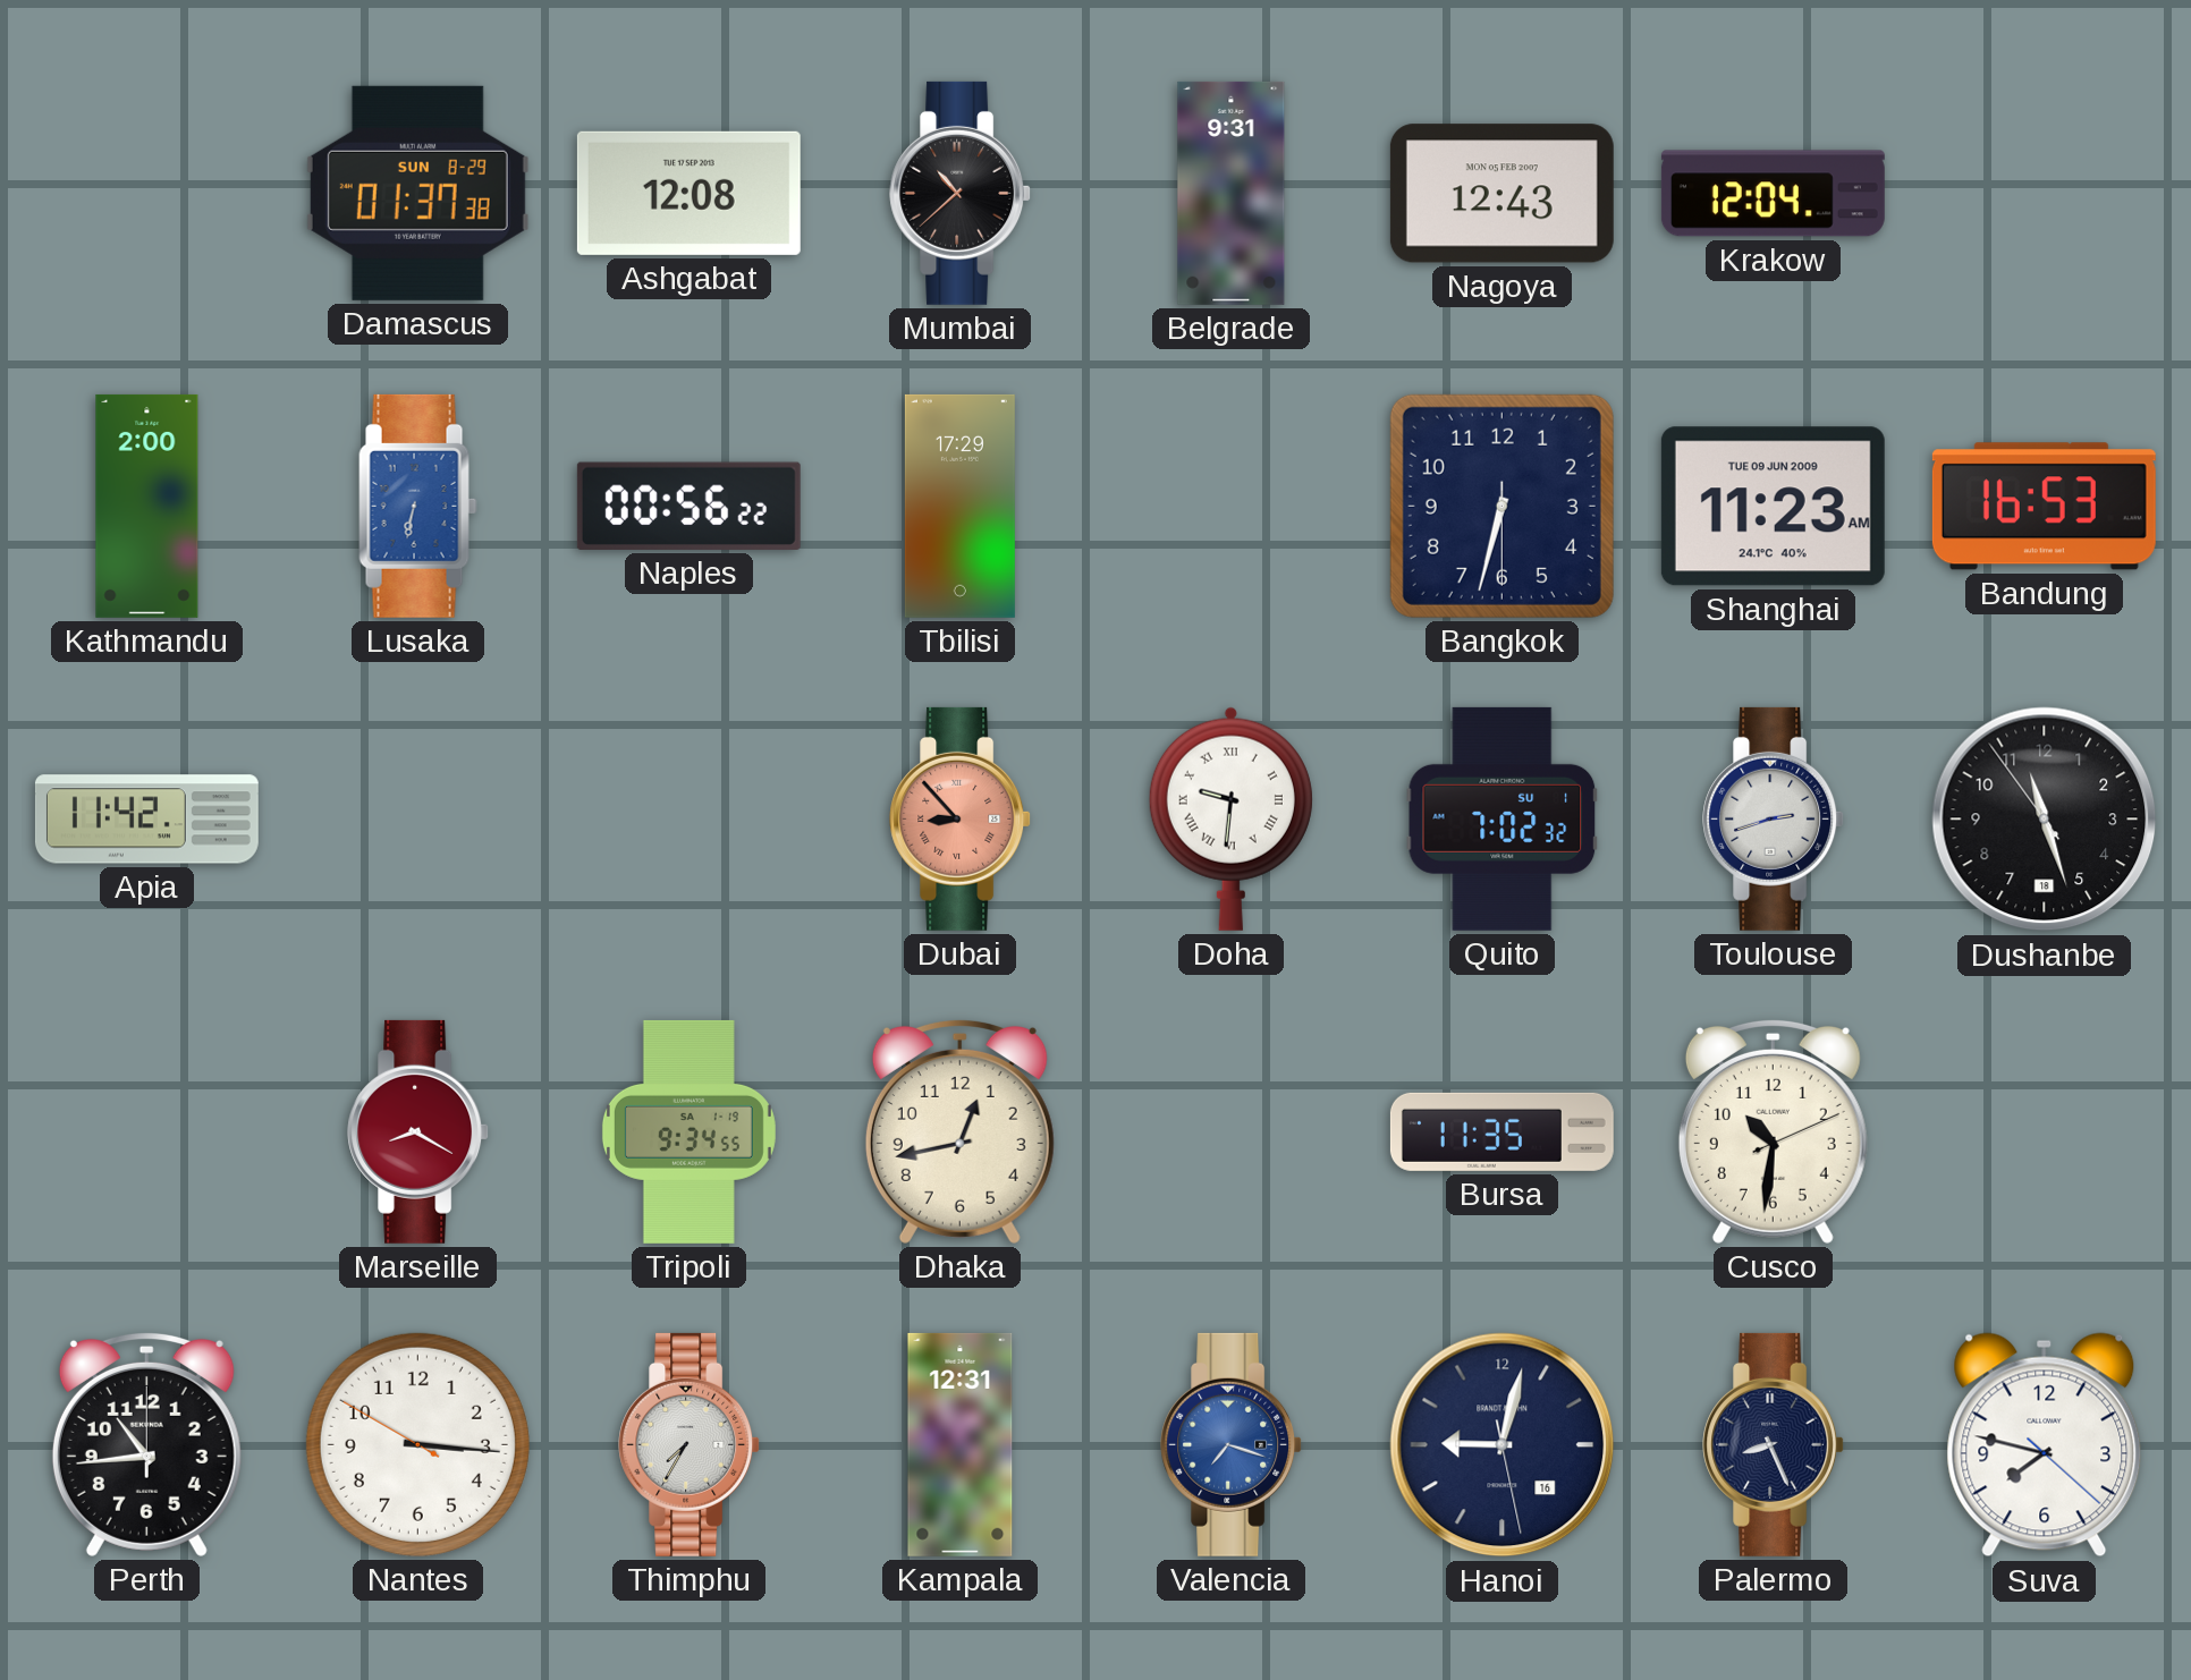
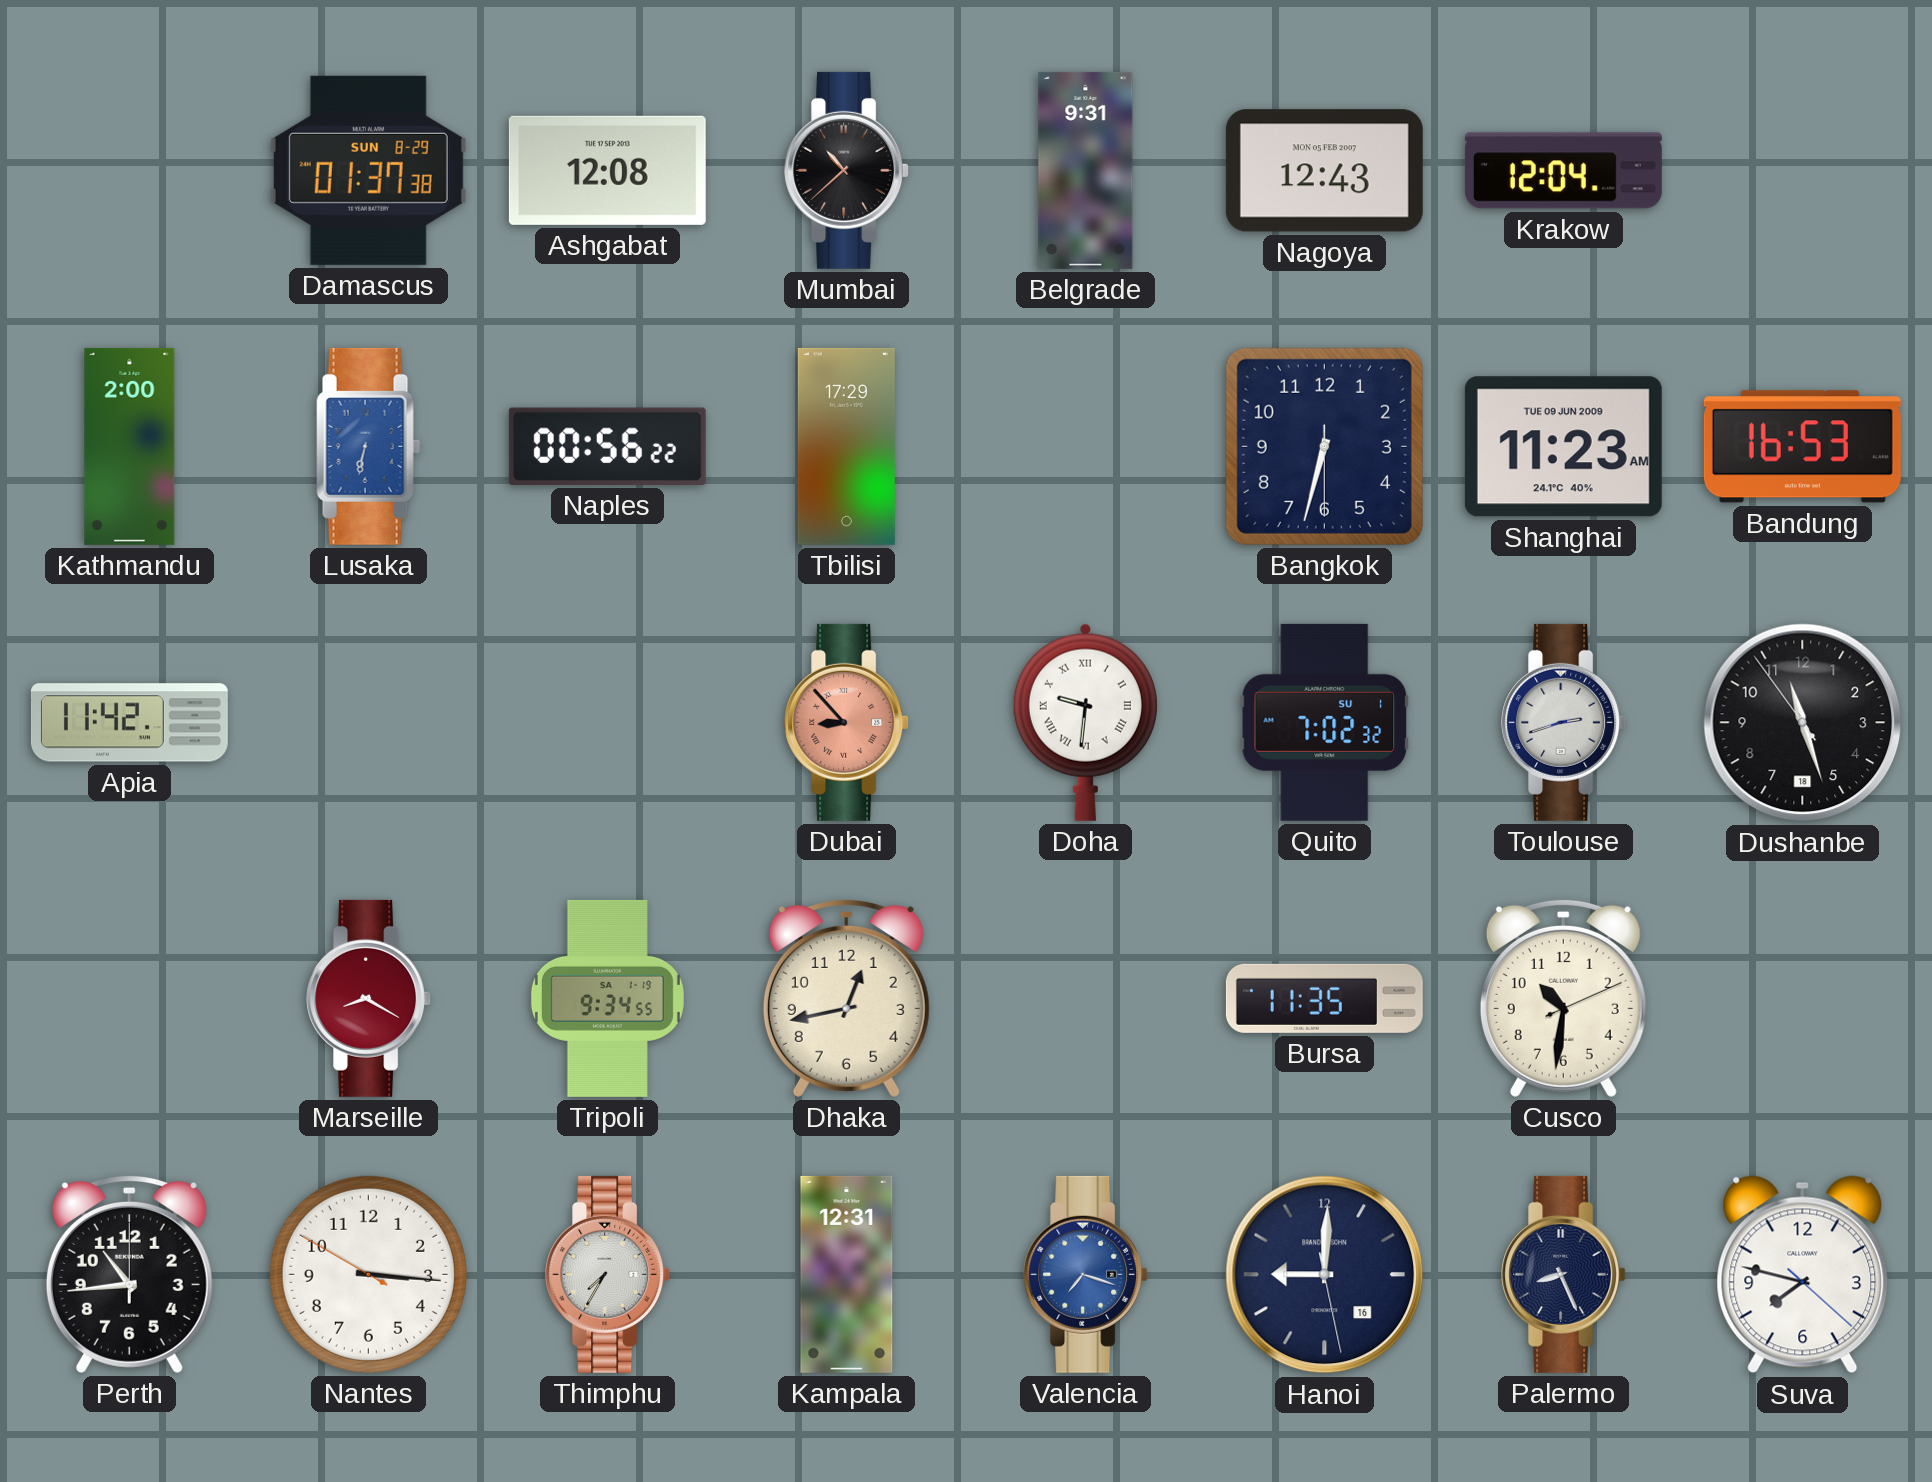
Hanoi: 9:02 -> 9:00 (1325, 1275)
